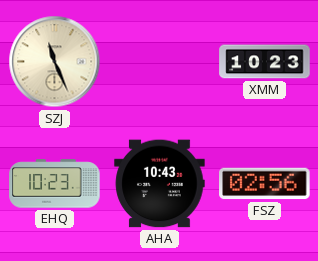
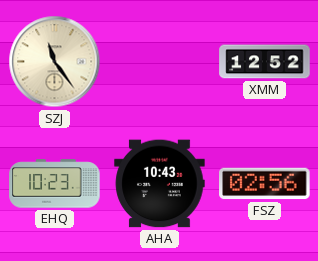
SZJ: 11:26 -> 11:24 (55, 62)
XMM: 10:23 -> 12:52 (265, 62)
